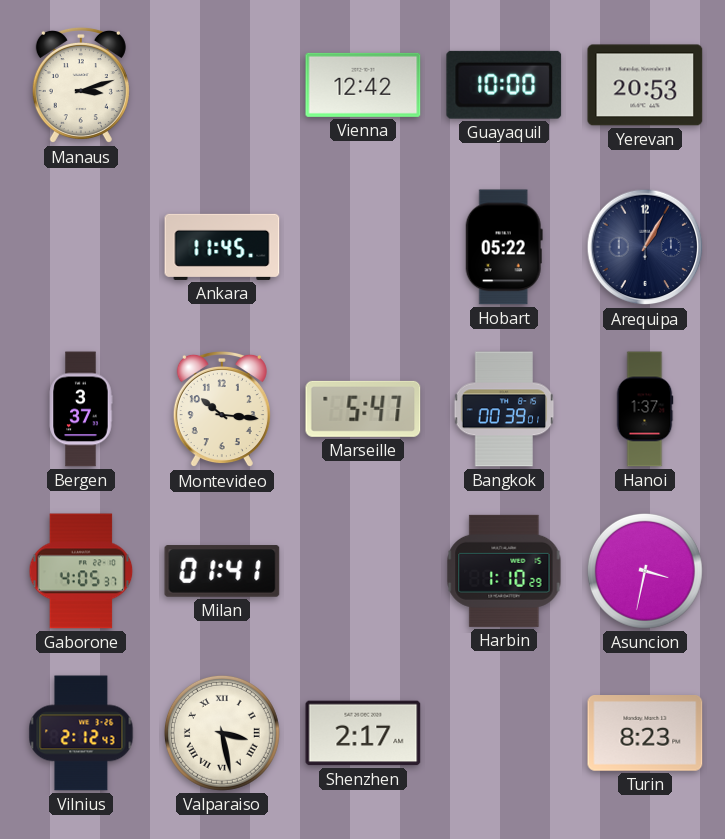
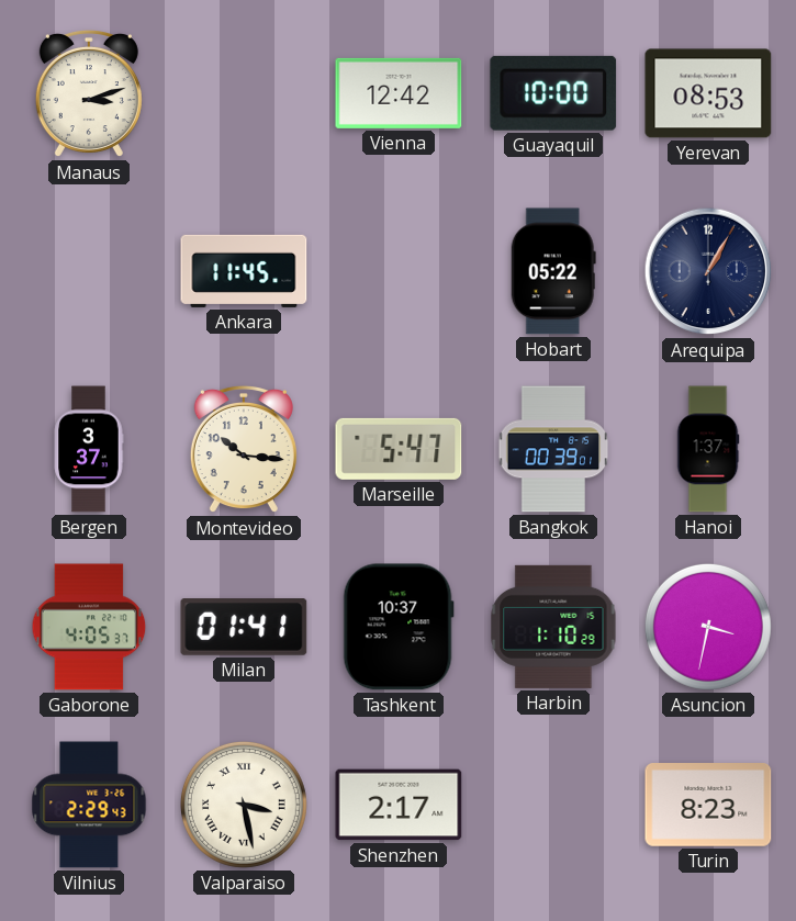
Yerevan: 20:53 -> 08:53 (708, 93)
Tashkent: none -> 10:37 (399, 627)
Vilnius: 2:12 -> 2:29 (89, 805)
